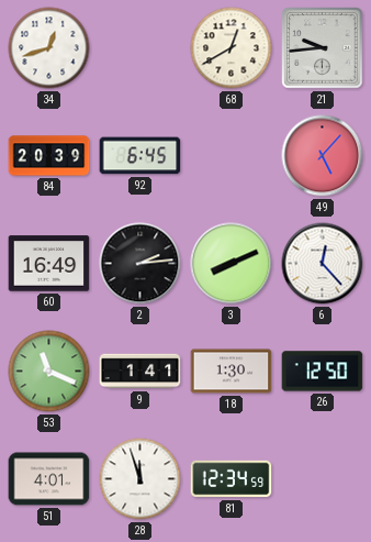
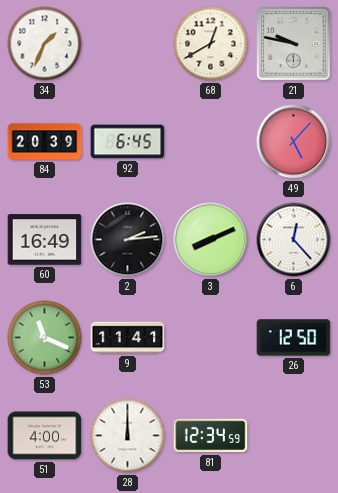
34: 12:42 -> 1:34 (45, 44)
21: 9:44 -> 9:47 (294, 44)
9: 1:41 -> 11:41 (128, 338)
18: 1:30 -> none (232, 372)
51: 4:01 -> 4:00 (45, 436)
28: 11:57 -> 12:00 (128, 436)
